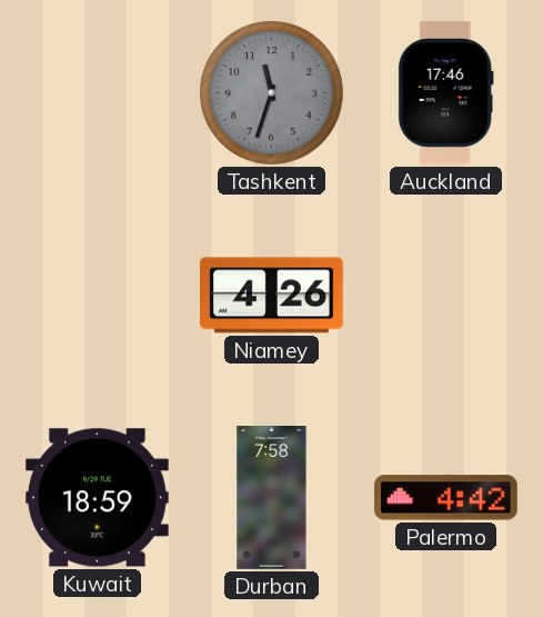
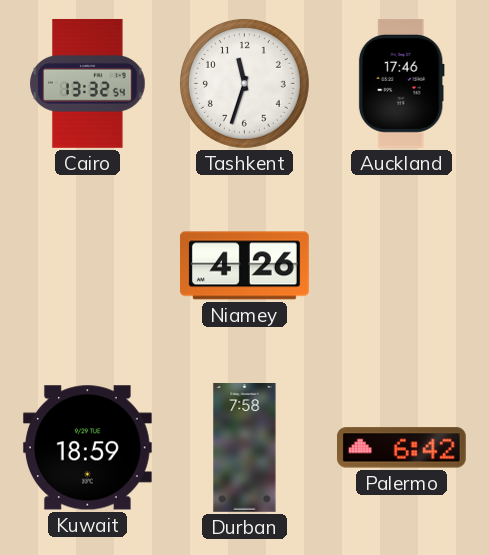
Cairo: none -> 13:32 (88, 83)
Tashkent dial: grey -> white (244, 83)
Palermo: 4:42 -> 6:42 (401, 448)
